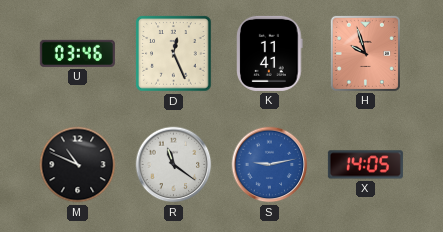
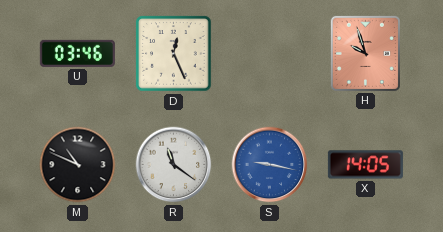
K: 11:41 -> none (270, 53)
S: 9:13 -> 9:17 (270, 165)
